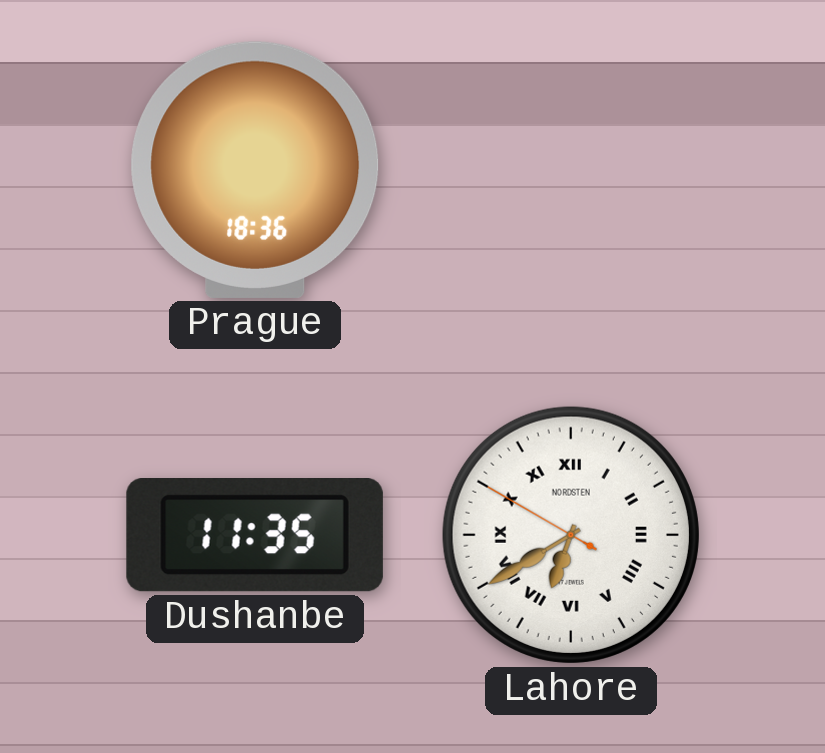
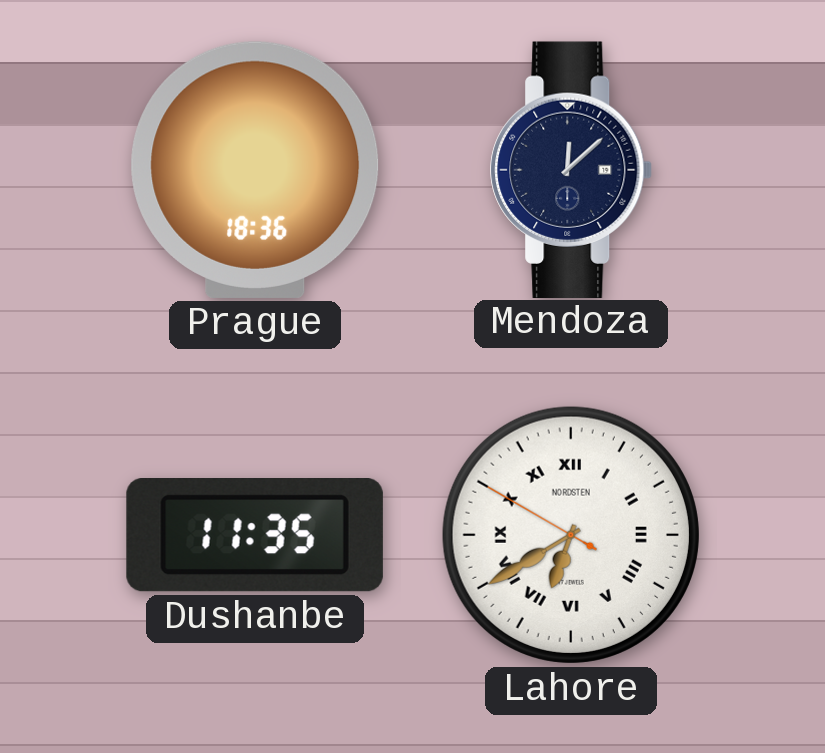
Mendoza: none -> 12:08 (571, 169)
